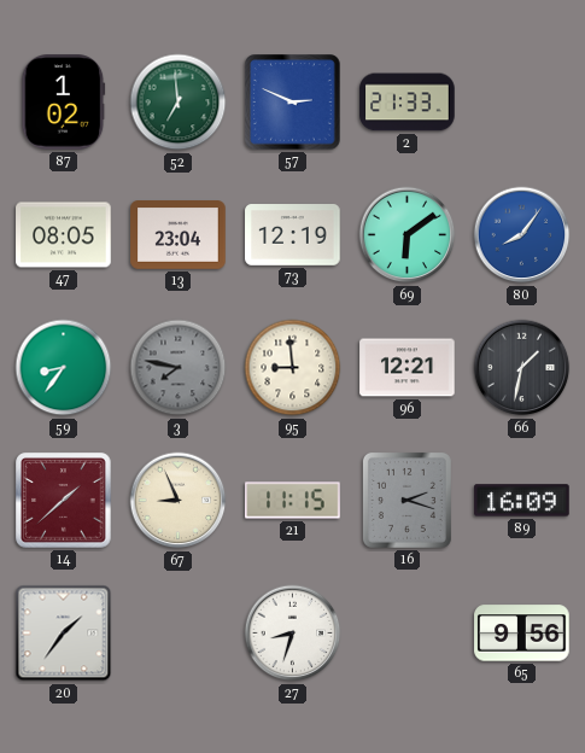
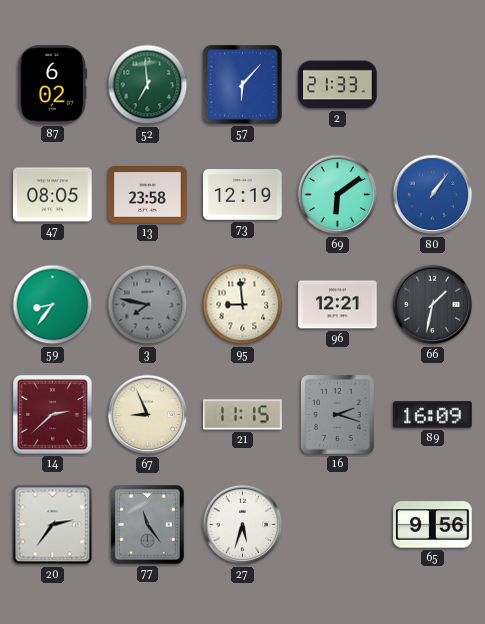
87: 1:02 -> 6:02 (53, 85)
57: 2:49 -> 6:07 (243, 85)
13: 23:04 -> 23:58 (148, 195)
80: 8:06 -> 1:06 (433, 195)
14: 1:38 -> 2:38 (53, 415)
20: 1:36 -> 2:36 (53, 525)
77: none -> 11:24 (148, 525)
27: 8:33 -> 5:33 (243, 525)
